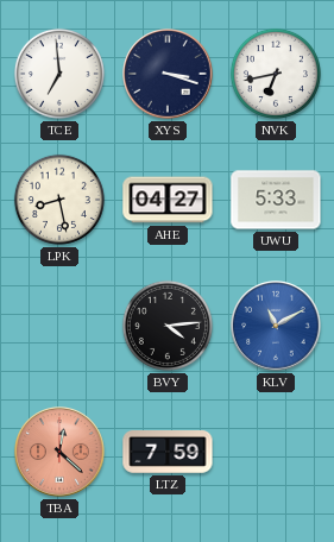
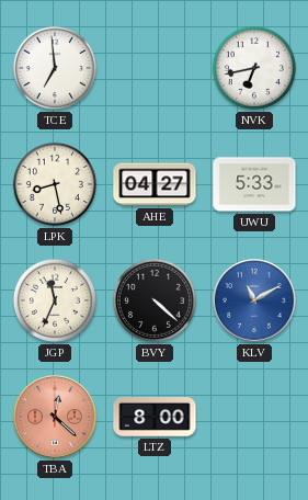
XYS: 3:18 -> none (168, 74)
JGP: none -> 11:34 (55, 300)
BVY: 4:14 -> 4:22 (155, 300)
LTZ: 7:59 -> 8:00 (155, 418)
